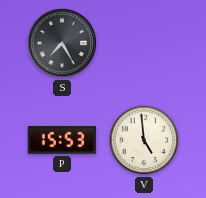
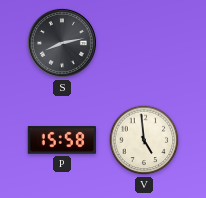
S: 7:25 -> 8:13 (62, 43)
P: 15:53 -> 15:58 (62, 140)
